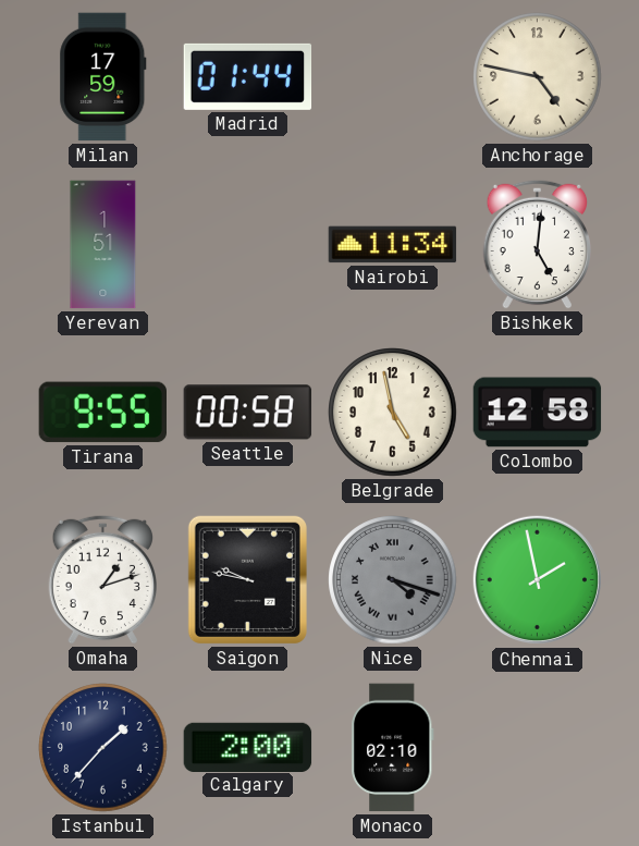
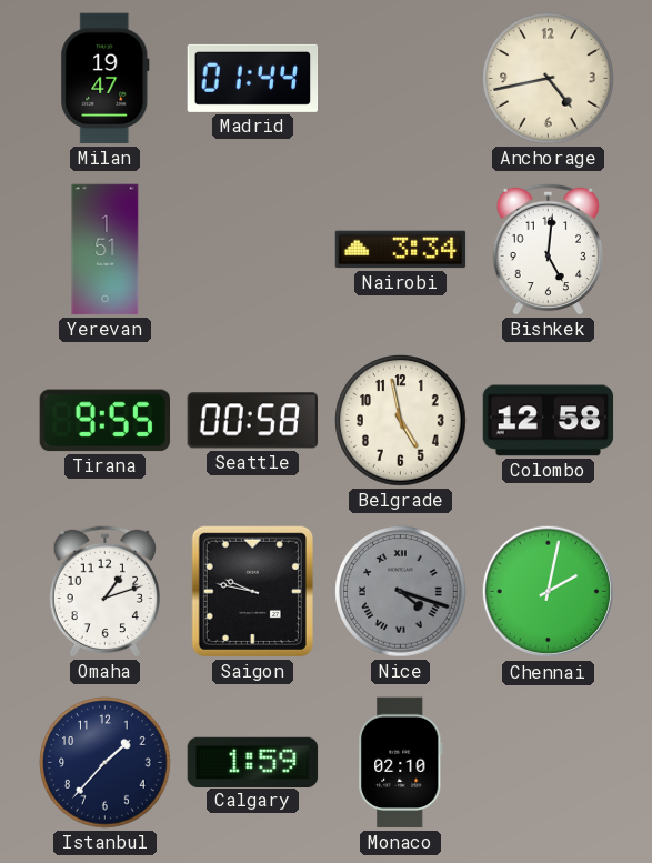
Milan: 17:59 -> 19:47 (106, 79)
Anchorage: 4:47 -> 4:43 (549, 79)
Nairobi: 11:34 -> 3:34 (401, 250)
Chennai: 1:58 -> 2:02 (549, 592)
Calgary: 2:00 -> 1:59 (253, 762)
